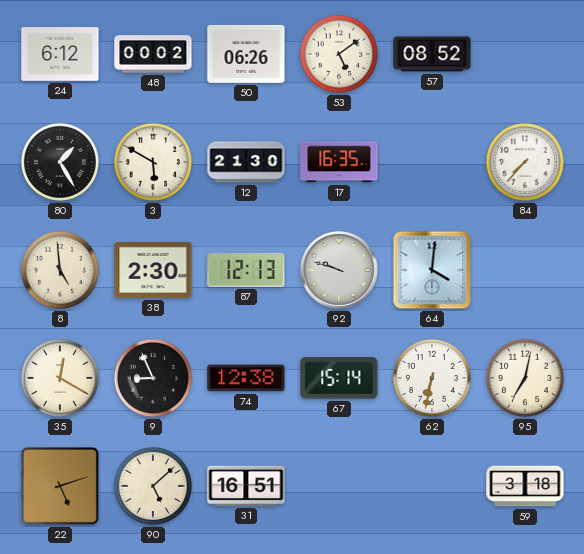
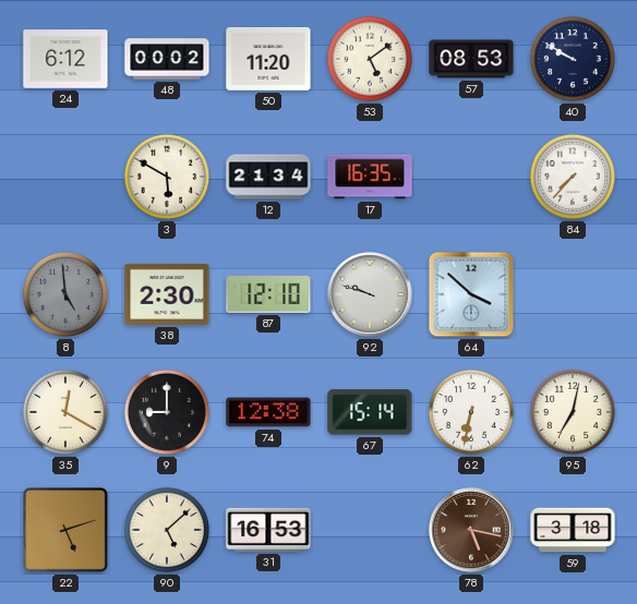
50: 06:26 -> 11:20 (268, 59)
57: 08:52 -> 08:53 (471, 59)
40: none -> 9:50 (573, 59)
80: 1:25 -> none (60, 162)
12: 21:30 -> 21:34 (268, 177)
8 dial: cream -> grey (65, 294)
87: 12:13 -> 12:10 (268, 294)
64: 4:01 -> 3:52 (471, 294)
9: 8:56 -> 9:00 (167, 412)
31: 16:51 -> 16:53 (268, 530)
78: none -> 5:17 (472, 531)
